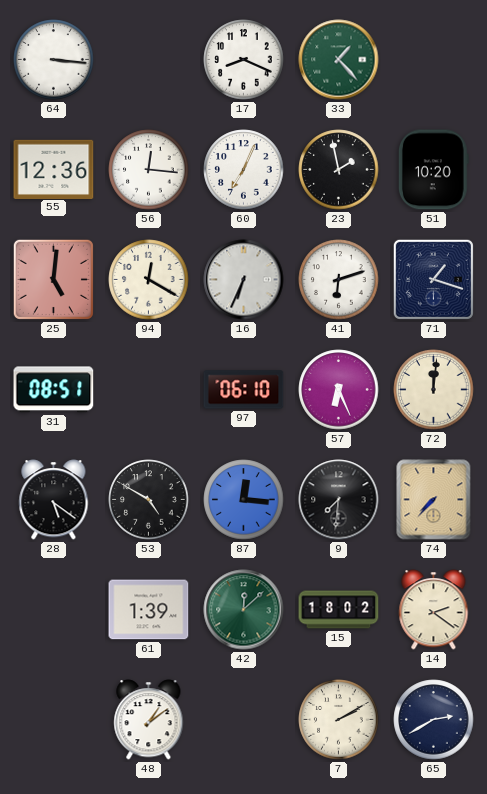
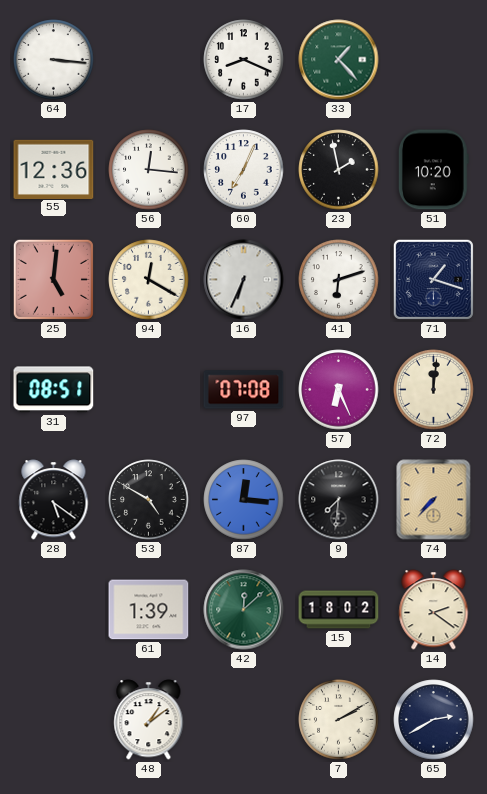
97: 06:10 -> 07:08 (244, 390)
